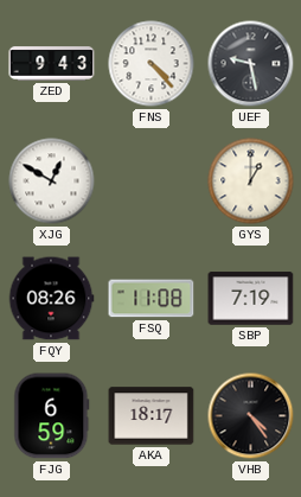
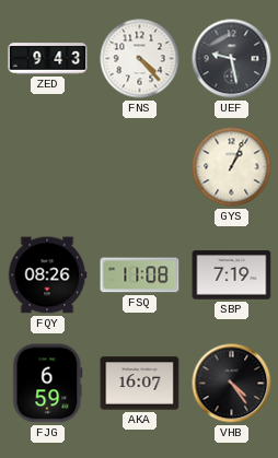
XJG: 12:50 -> none (52, 181)
GYS: 1:00 -> 1:04 (232, 167)
AKA: 18:17 -> 16:07 (140, 384)
